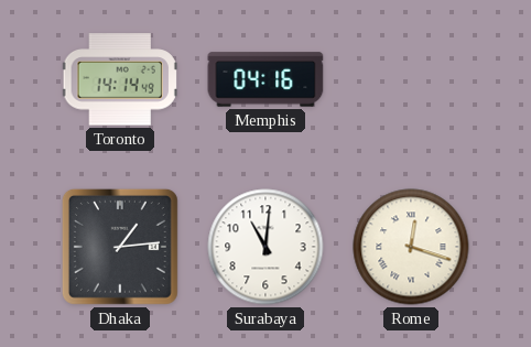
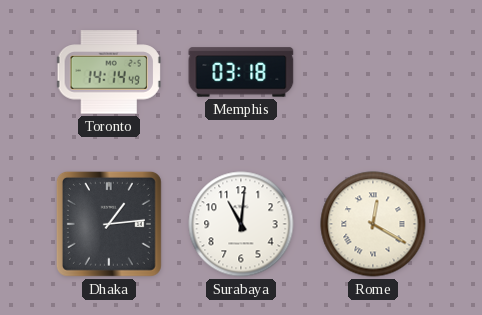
Memphis: 04:16 -> 03:18 (241, 72)
Rome: 12:18 -> 12:20 (373, 224)
